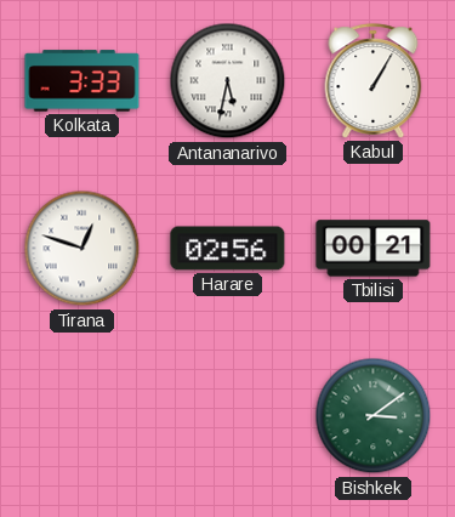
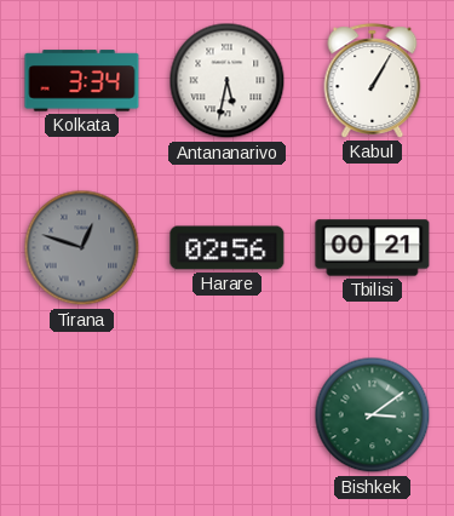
Kolkata: 3:33 -> 3:34 (82, 81)
Tirana dial: white -> grey (82, 248)
